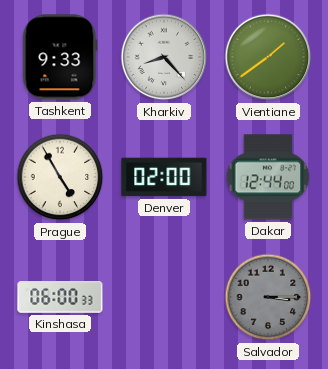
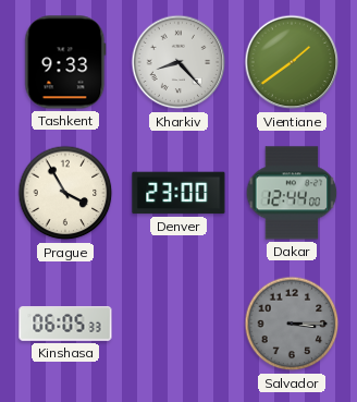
Prague: 4:55 -> 3:55 (65, 193)
Denver: 02:00 -> 23:00 (178, 193)
Kinshasa: 06:00 -> 06:05 (65, 325)
